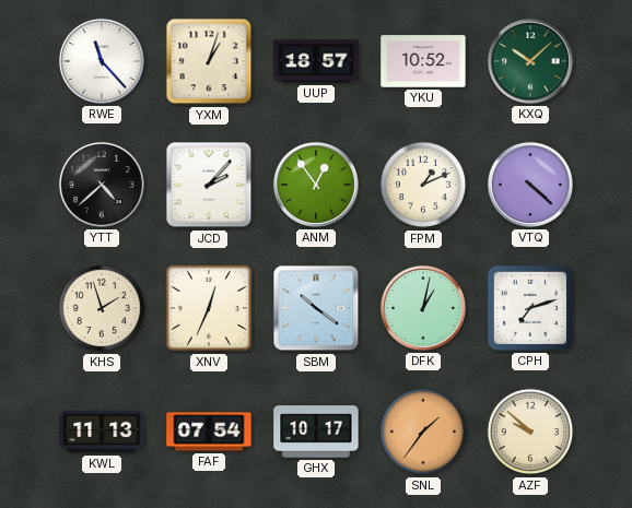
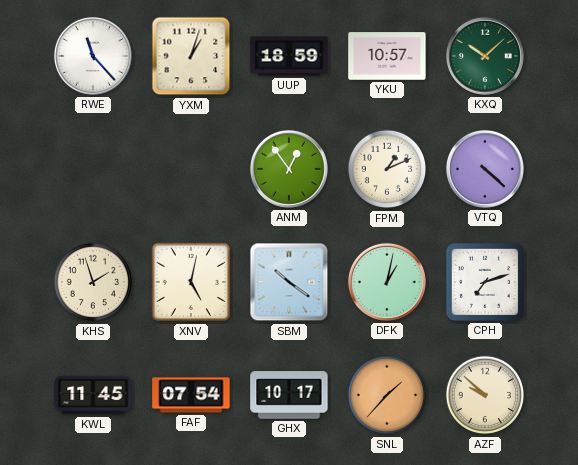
UUP: 18:57 -> 18:59 (289, 56)
YKU: 10:52 -> 10:57 (387, 56)
YTT: 4:38 -> none (102, 185)
JCD: 2:07 -> none (209, 185)
XNV: 12:34 -> 5:02 (191, 282)
KWL: 11:13 -> 11:45 (93, 395)
SNL: 1:36 -> 1:37 (387, 395)
